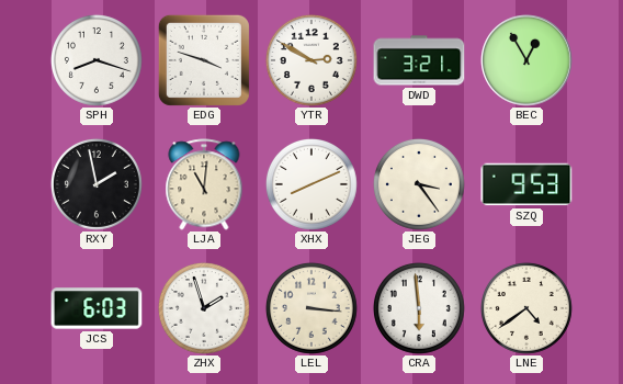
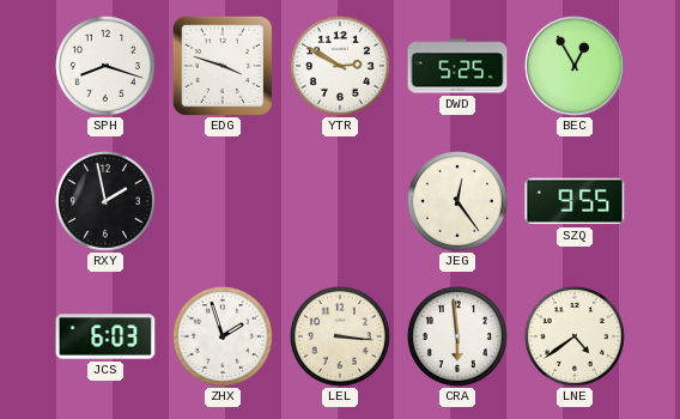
DWD: 3:21 -> 5:25 (457, 66)
LJA: 11:01 -> none (204, 184)
XHX: 8:11 -> none (311, 184)
JEG: 3:24 -> 12:24 (457, 201)
SZQ: 9:53 -> 9:55 (575, 201)
